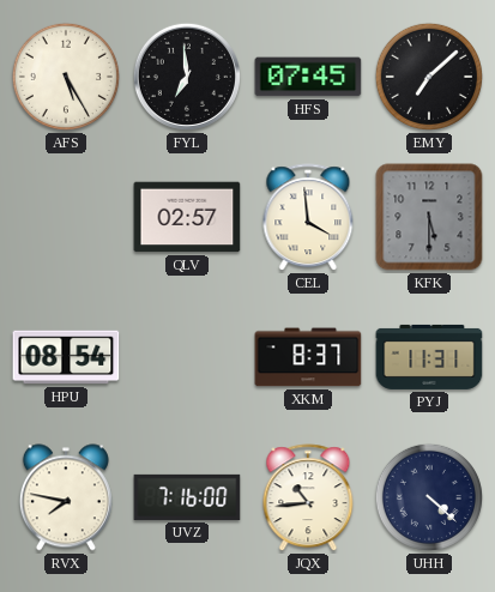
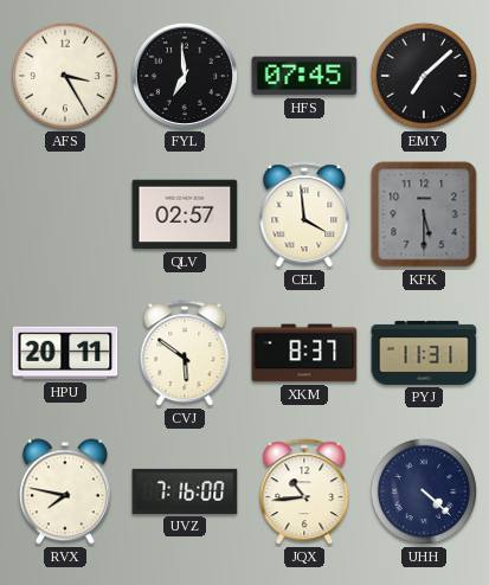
AFS: 5:25 -> 3:25 (65, 76)
HPU: 08:54 -> 20:11 (65, 353)
CVJ: none -> 5:51 (185, 354)
